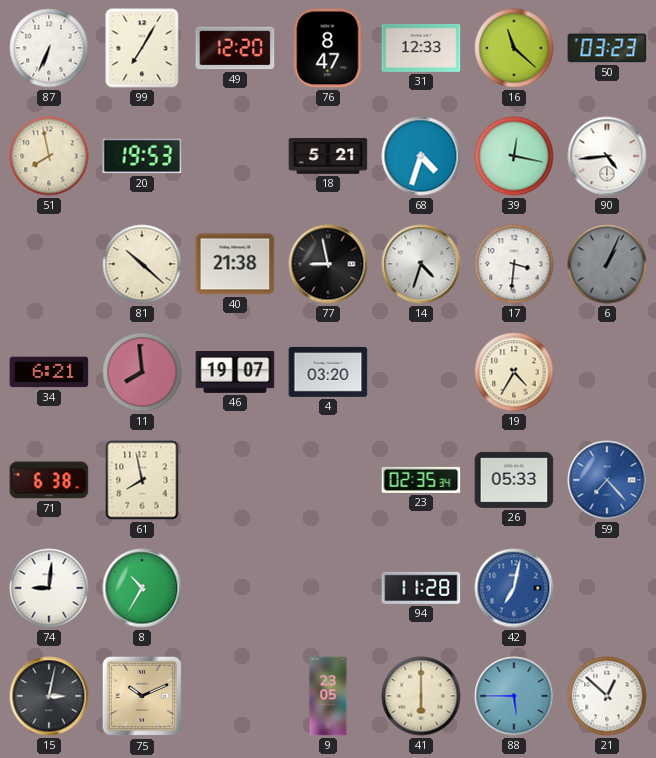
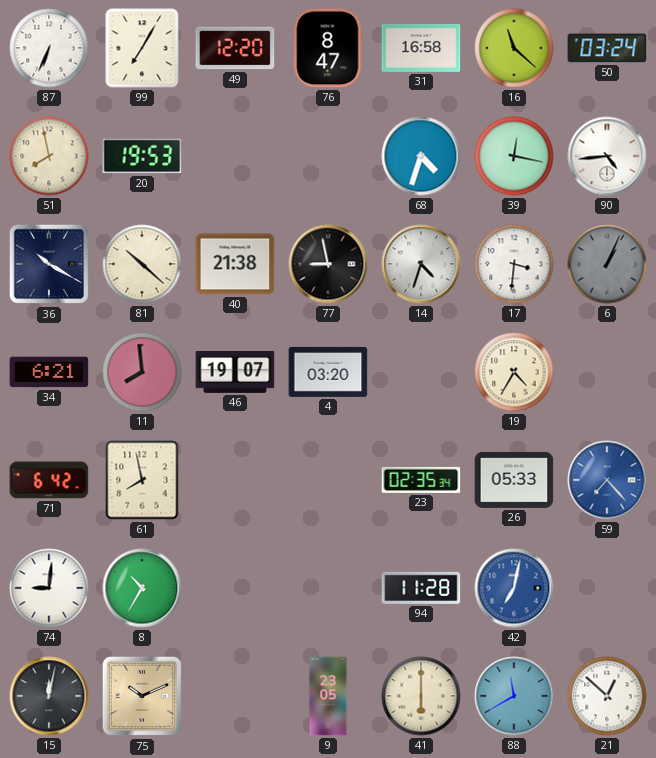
31: 12:33 -> 16:58 (421, 48)
50: 03:23 -> 03:24 (607, 48)
18: 5:21 -> none (328, 156)
36: none -> 10:20 (49, 264)
71: 6:38 -> 6:42 (49, 480)
15: 3:02 -> 12:02 (49, 696)
88: 5:45 -> 11:40 (514, 696)
